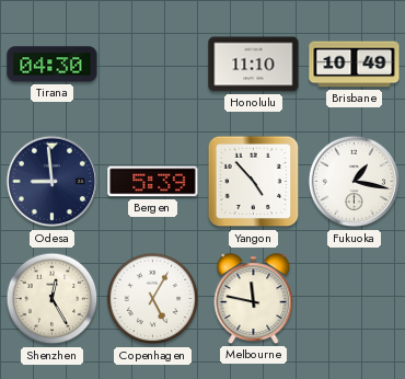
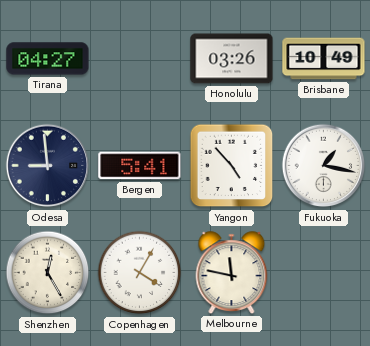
Tirana: 04:30 -> 04:27 (48, 59)
Honolulu: 11:10 -> 03:26 (232, 59)
Bergen: 5:39 -> 5:41 (140, 166)
Copenhagen: 5:05 -> 4:05 (140, 273)
